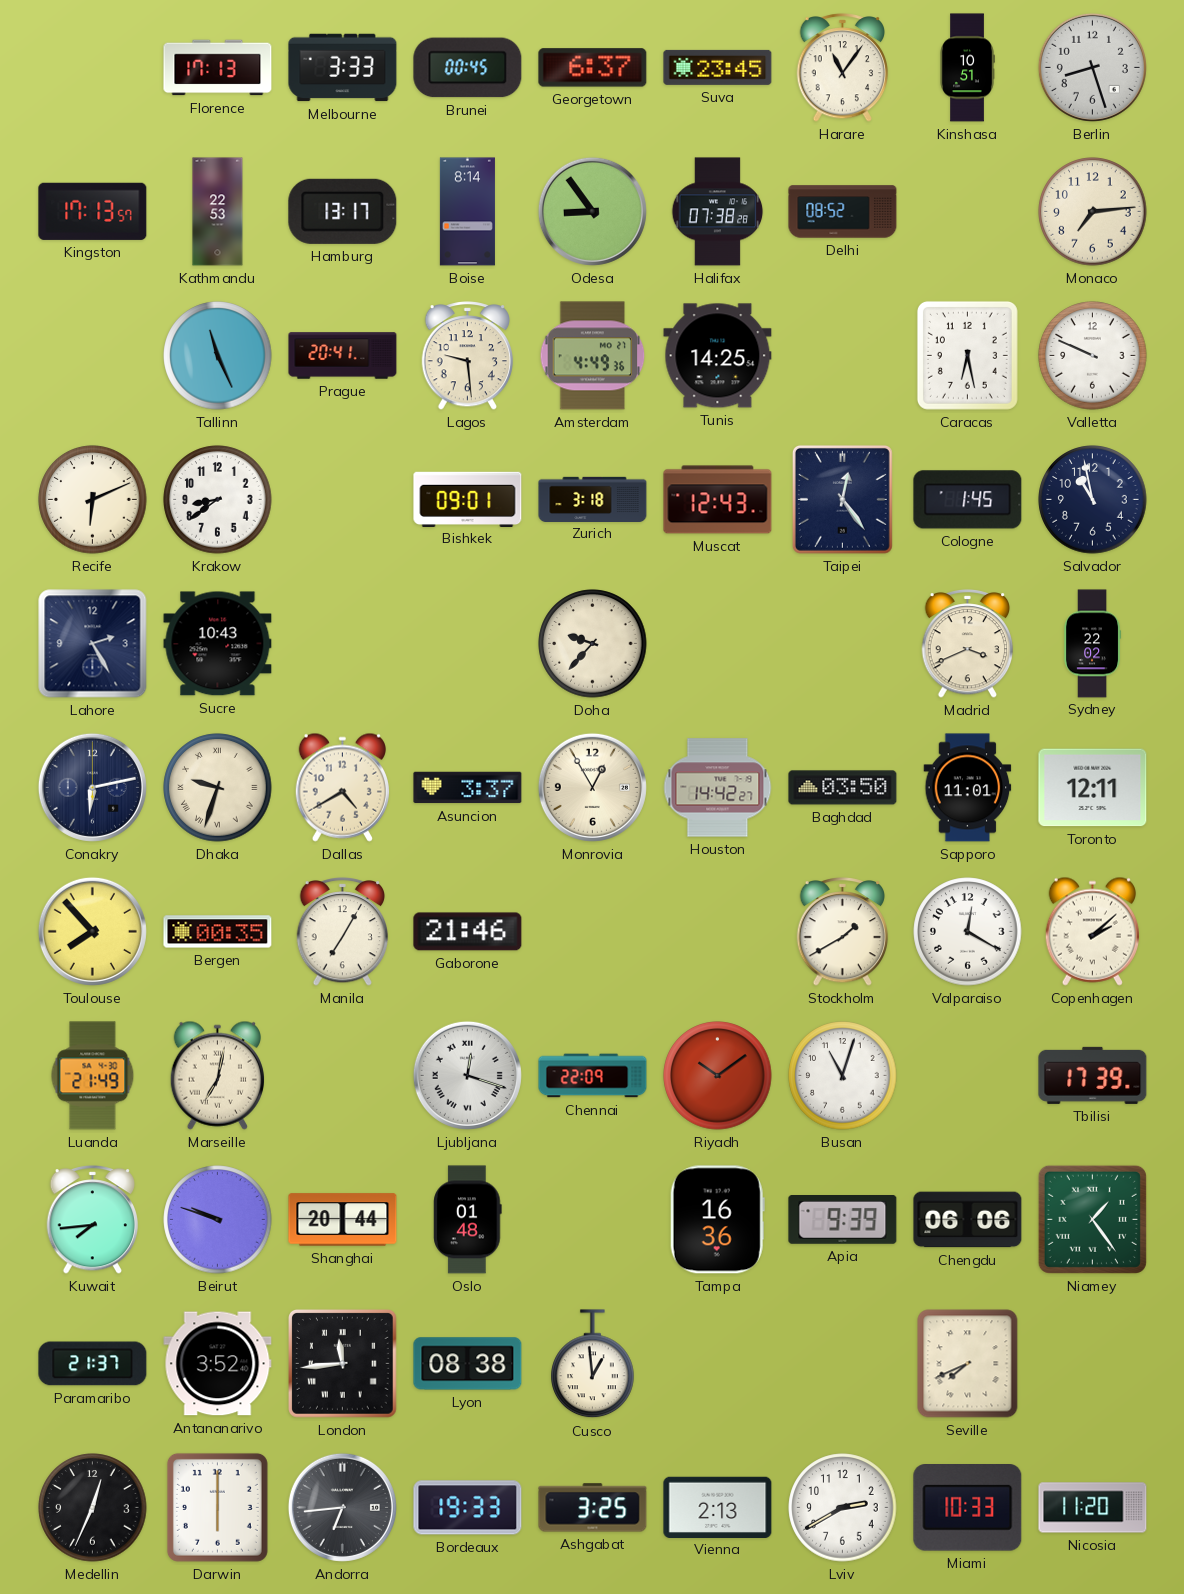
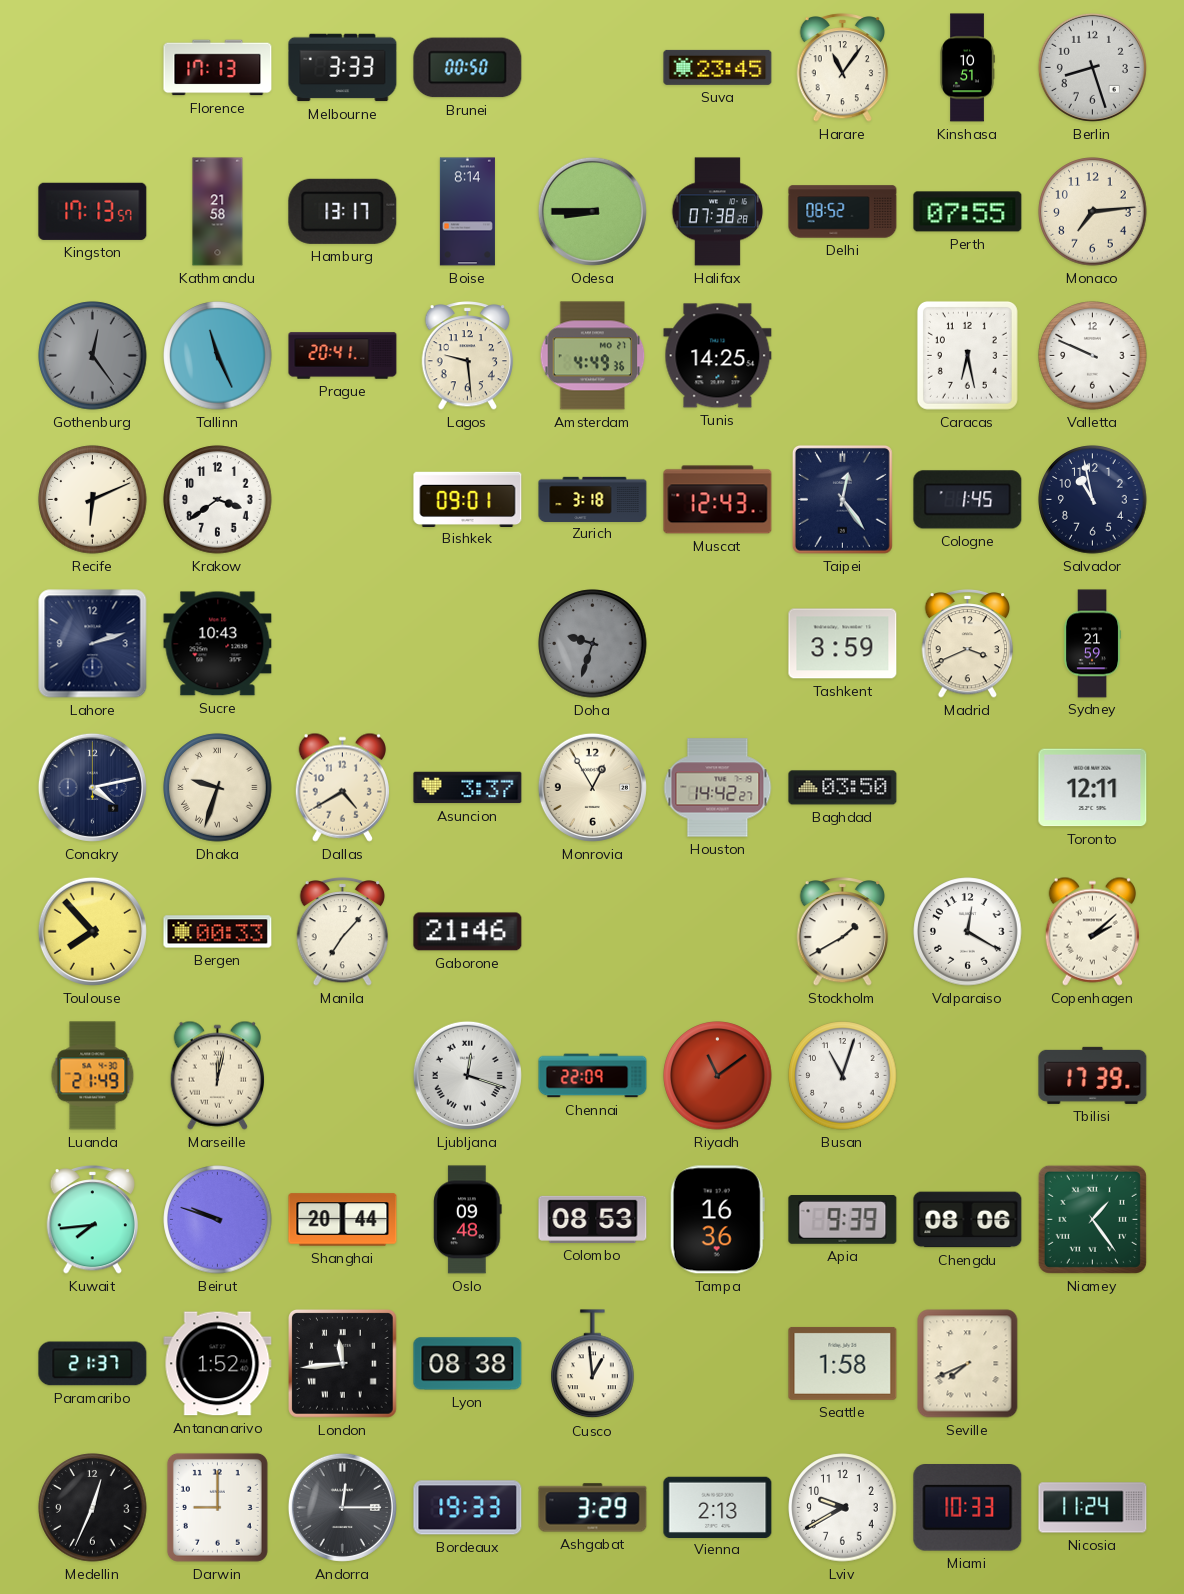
Brunei: 00:45 -> 00:50 (468, 68)
Georgetown: 6:37 -> none (593, 68)
Kathmandu: 22:53 -> 21:58 (218, 212)
Odesa: 8:54 -> 8:45 (592, 211)
Perth: none -> 07:55 (968, 212)
Gothenburg: none -> 12:24 (93, 356)
Krakow: 8:39 -> 3:39 (218, 500)
Lahore: 2:25 -> 2:12 (93, 644)
Doha: 9:37 -> 9:33 (593, 644)
Doha dial: cream -> grey (593, 644)
Tashkent: none -> 3:59 (843, 644)
Sydney: 22:02 -> 21:59 (1093, 644)
Conakry: 6:13 -> 4:13 (92, 787)
Sapporo: 11:01 -> none (968, 788)
Bergen: 00:35 -> 00:33 (218, 932)
Manila: 7:05 -> 7:07 (343, 932)
Marseille: 7:02 -> 12:02 (217, 1075)
Riyadh: 10:09 -> 11:09 (718, 1076)
Oslo: 01:48 -> 09:48 (468, 1220)
Colombo: none -> 08:53 (593, 1219)
Chengdu: 06:06 -> 08:06 (968, 1220)
Antananarivo: 3:52 -> 1:52 (218, 1364)
Seattle: none -> 1:58 (843, 1363)
Darwin: 6:00 -> 9:00 (217, 1507)
Andorra: 6:44 -> 12:15 (342, 1507)
Ashgabat: 3:25 -> 3:29 (593, 1508)
Lviv: 2:40 -> 9:40 (843, 1508)
Nicosia: 11:20 -> 11:24 (1093, 1508)
